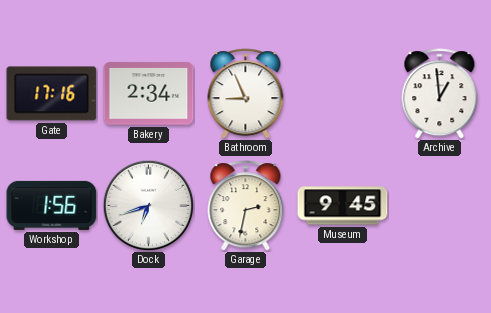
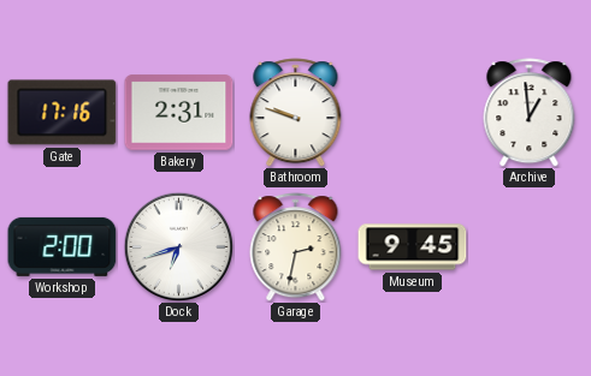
Bakery: 2:34 -> 2:31 (179, 113)
Bathroom: 8:56 -> 9:48 (296, 113)
Workshop: 1:56 -> 2:00 (63, 246)
